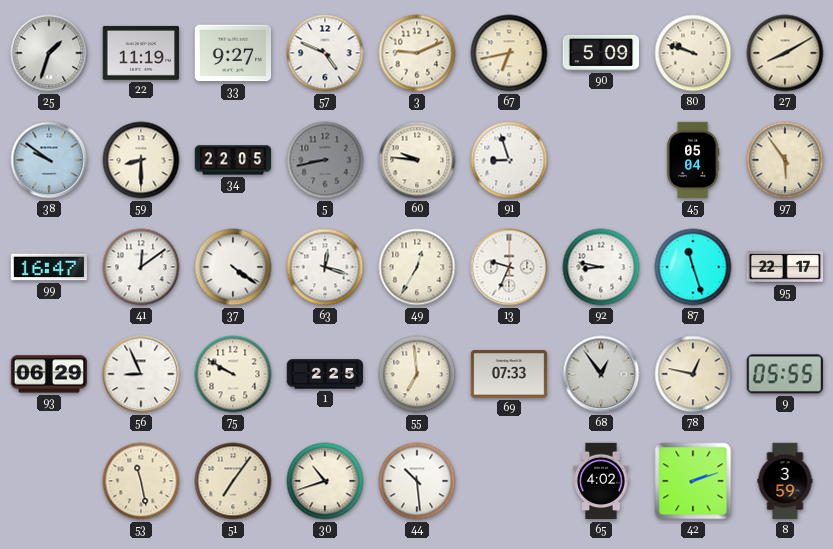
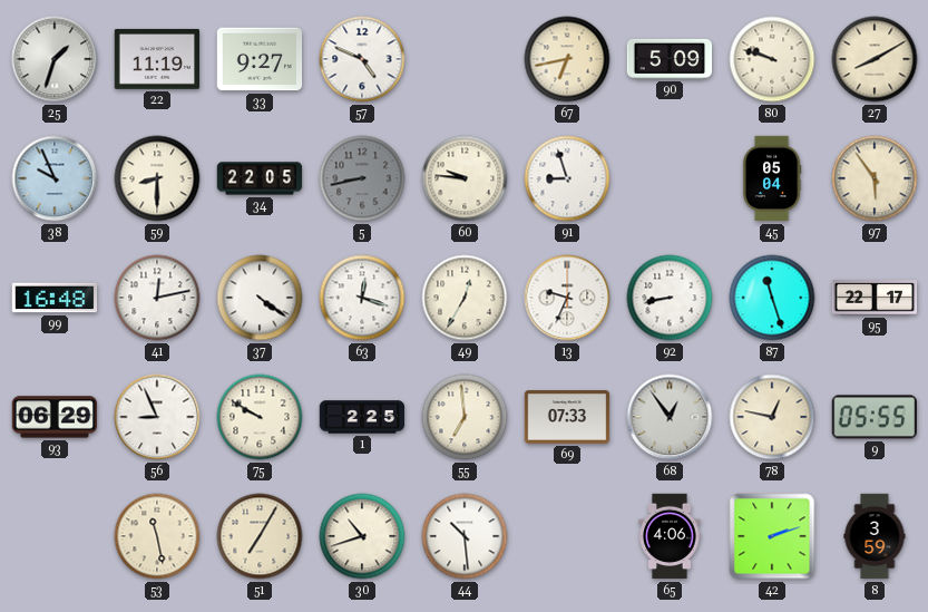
3: 9:11 -> none (417, 53)
38: 9:51 -> 9:56 (55, 178)
99: 16:47 -> 16:48 (55, 298)
41: 12:09 -> 12:13 (157, 298)
92: 8:47 -> 8:43 (670, 298)
51: 7:06 -> 7:05 (260, 536)
65: 4:02 -> 4:06 (670, 536)
